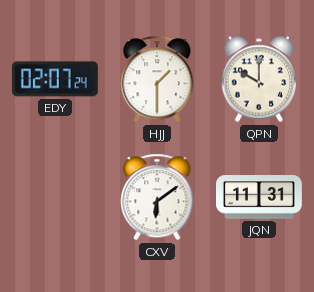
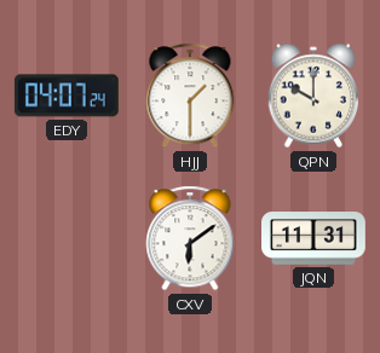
EDY: 02:07 -> 04:07 (67, 96)
